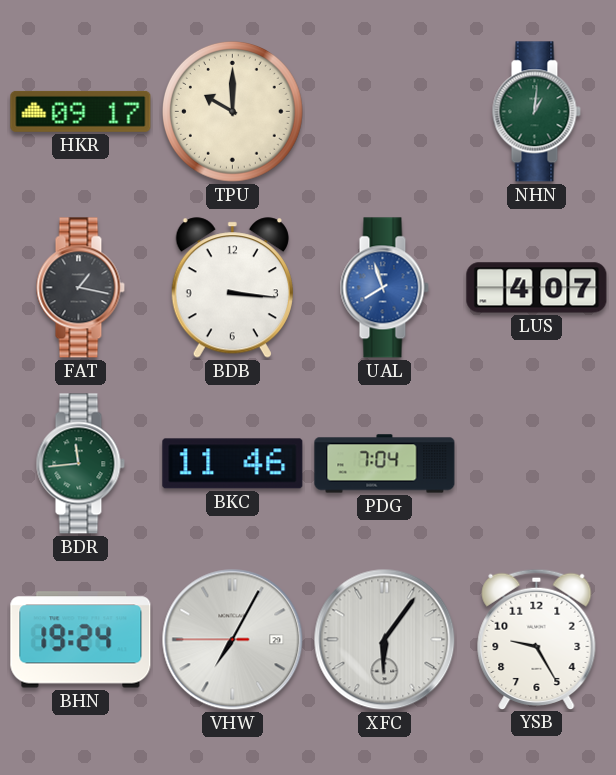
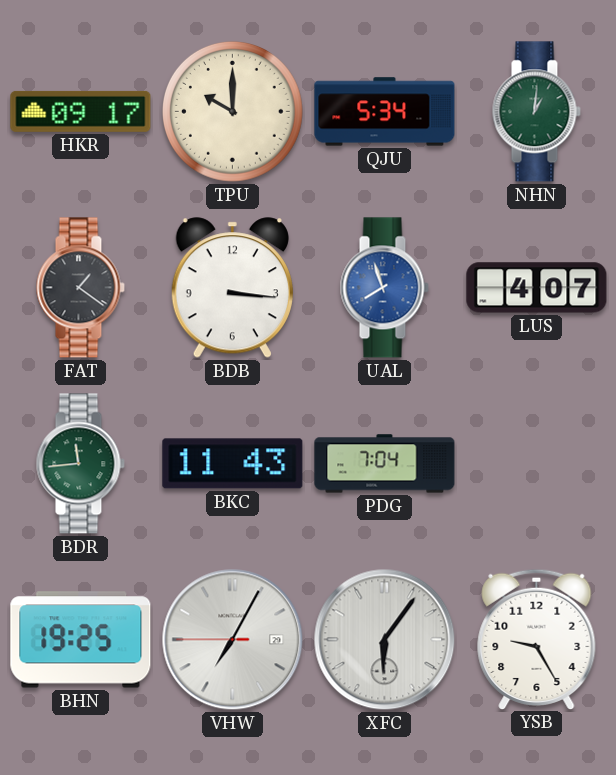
QJU: none -> 5:34 (385, 112)
FAT: 1:17 -> 1:21 (80, 288)
BKC: 11:46 -> 11:43 (233, 464)
BHN: 19:24 -> 19:25 (81, 640)
